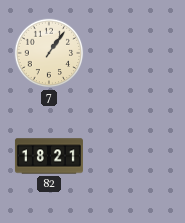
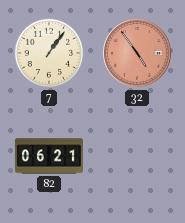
32: none -> 4:54 (137, 53)
82: 18:21 -> 06:21 (49, 156)
